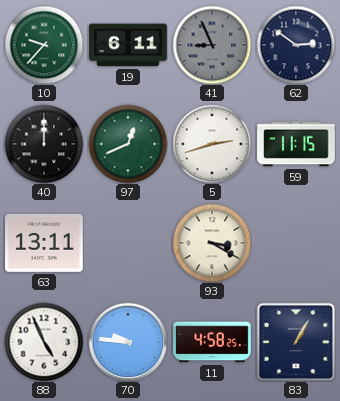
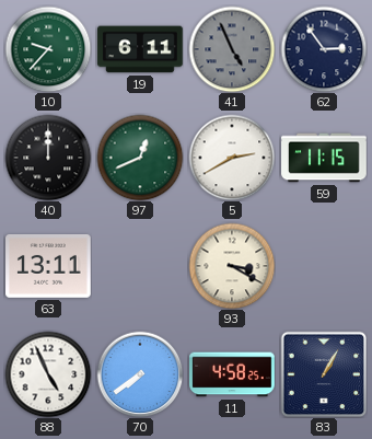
41: 8:56 -> 4:56 (232, 49)
62: 2:51 -> 2:54 (324, 49)
5: 2:42 -> 2:40 (232, 158)
70: 9:46 -> 7:39 (140, 374)
